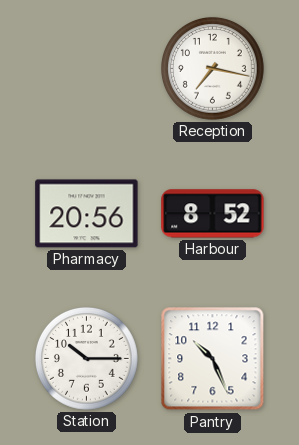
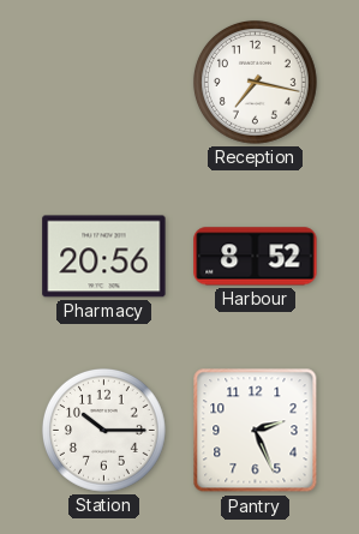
Pantry: 10:26 -> 2:26 (256, 431)
